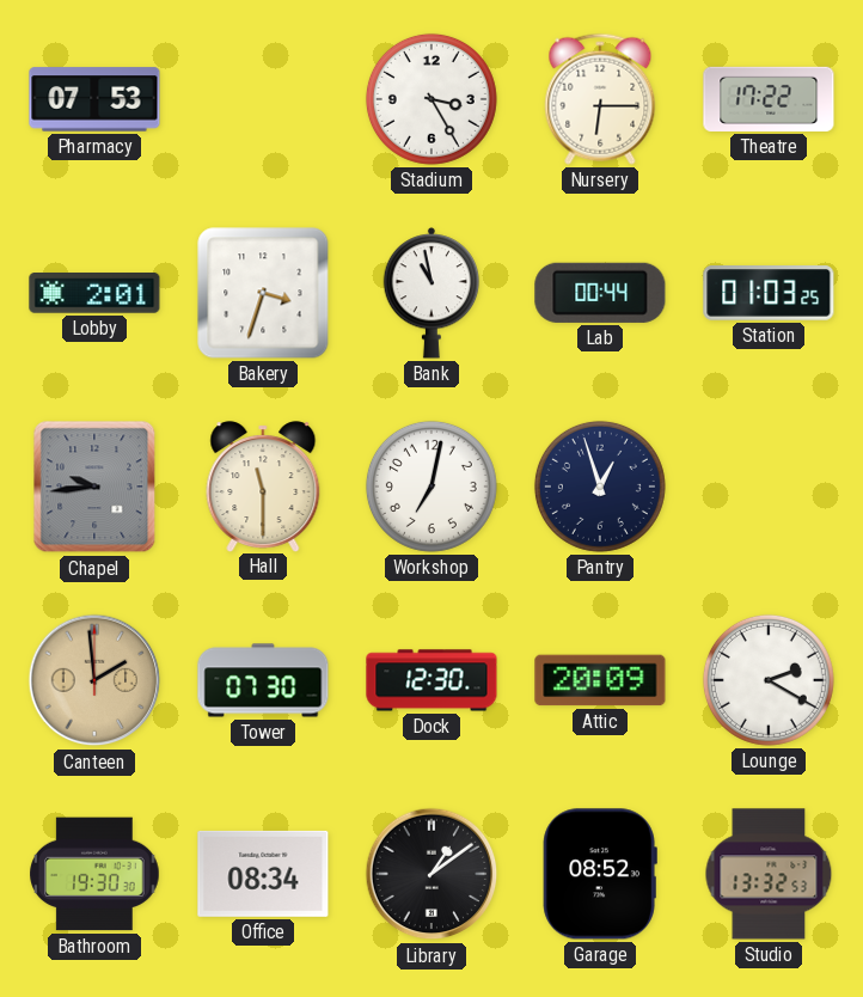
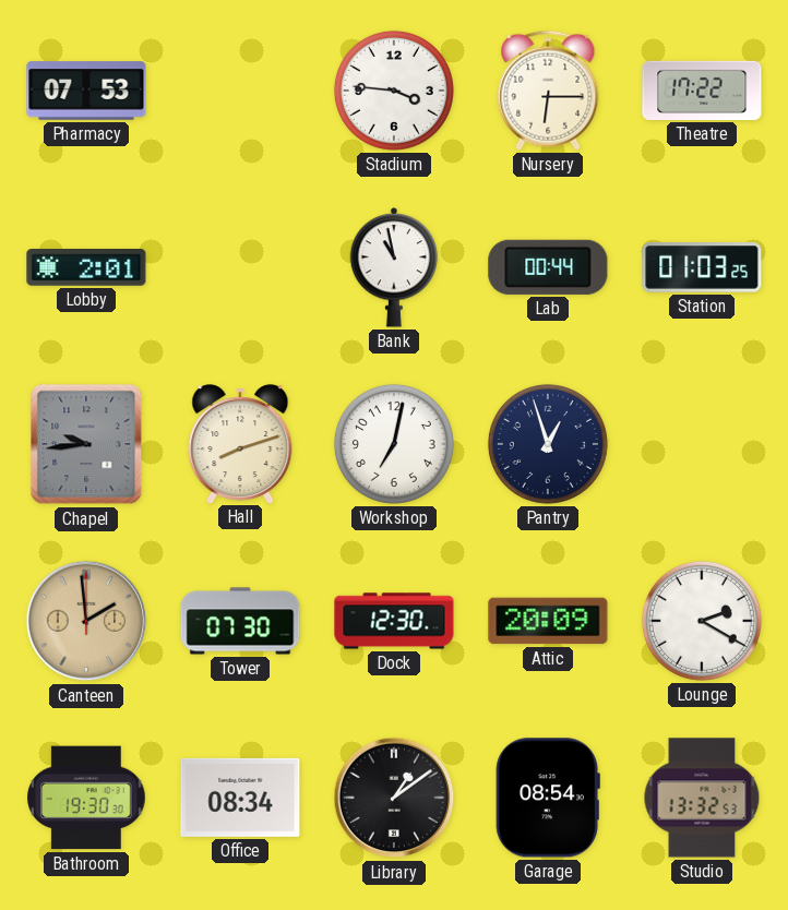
Stadium: 3:25 -> 3:46 (394, 91)
Bakery: 3:33 -> none (263, 293)
Hall: 11:30 -> 8:12 (240, 444)
Garage: 08:52 -> 08:54 (548, 798)
